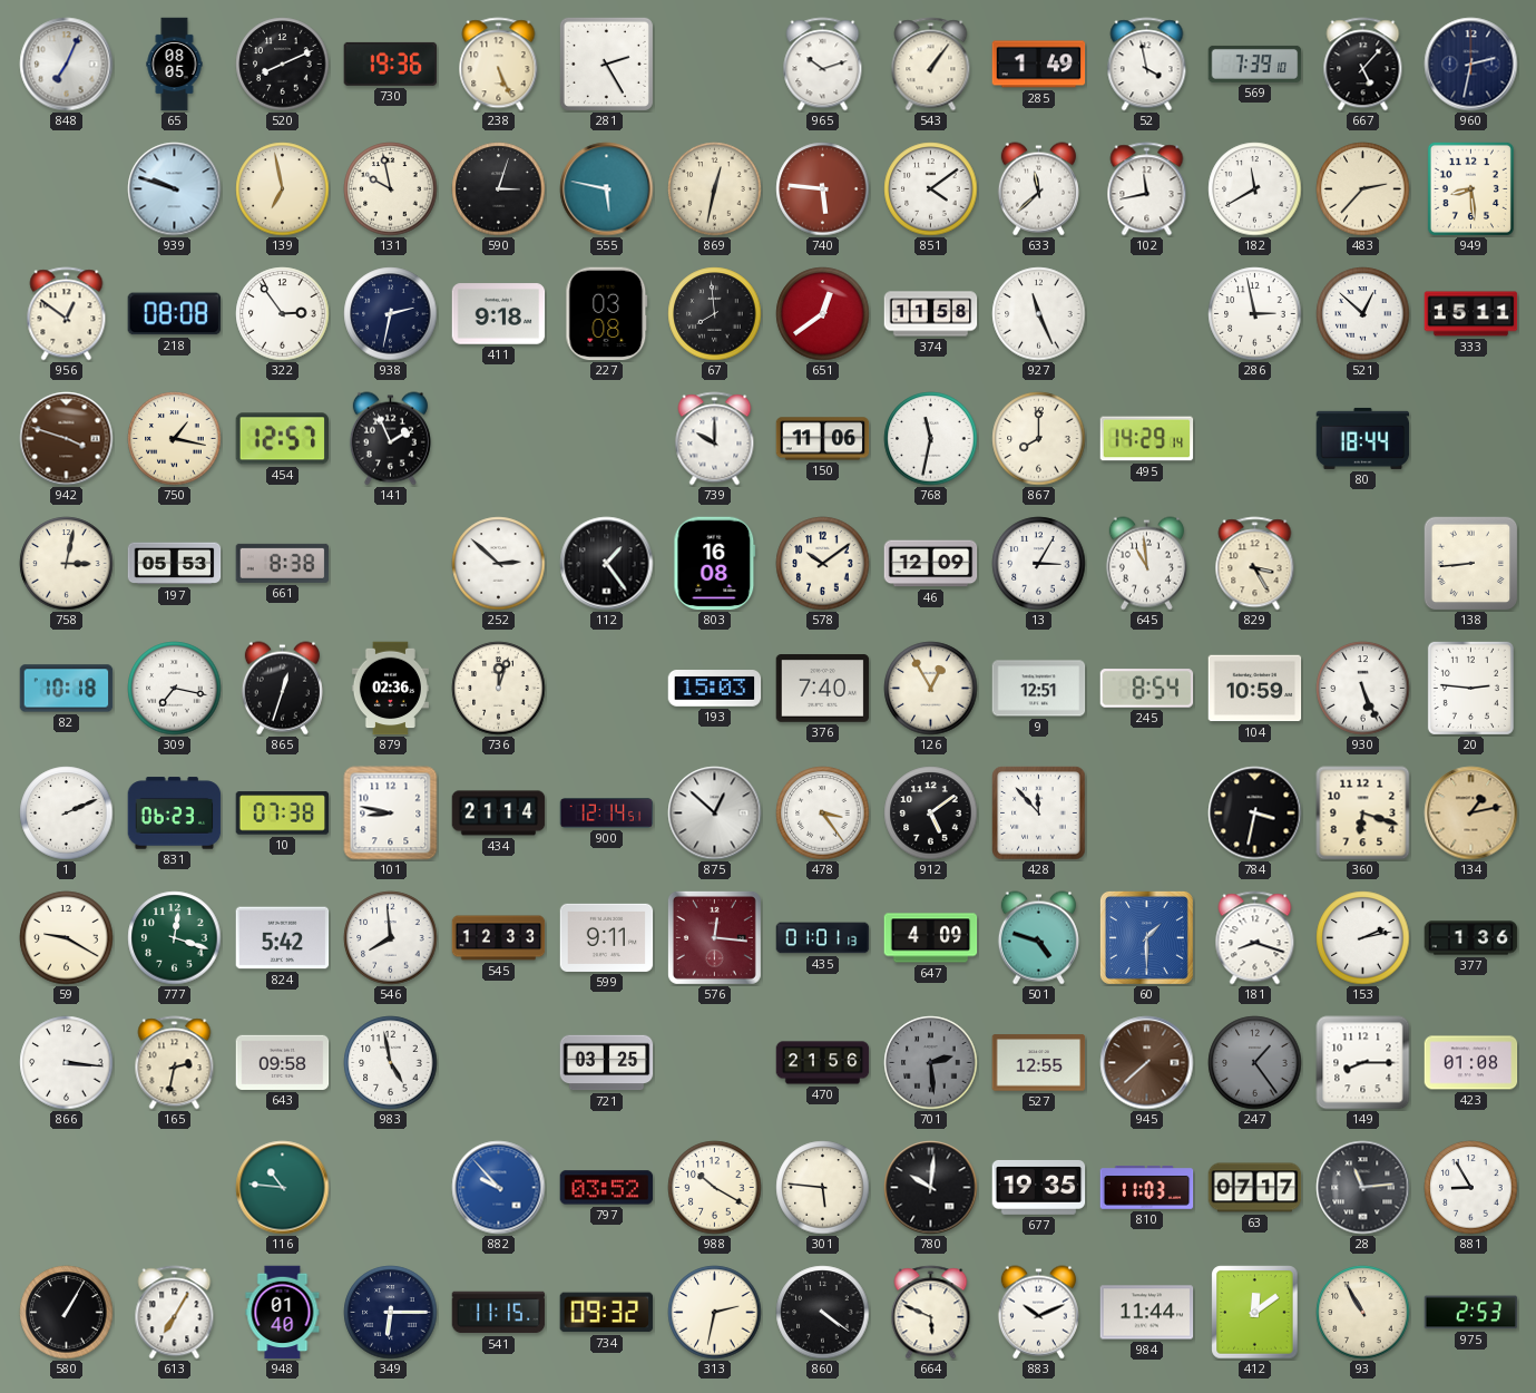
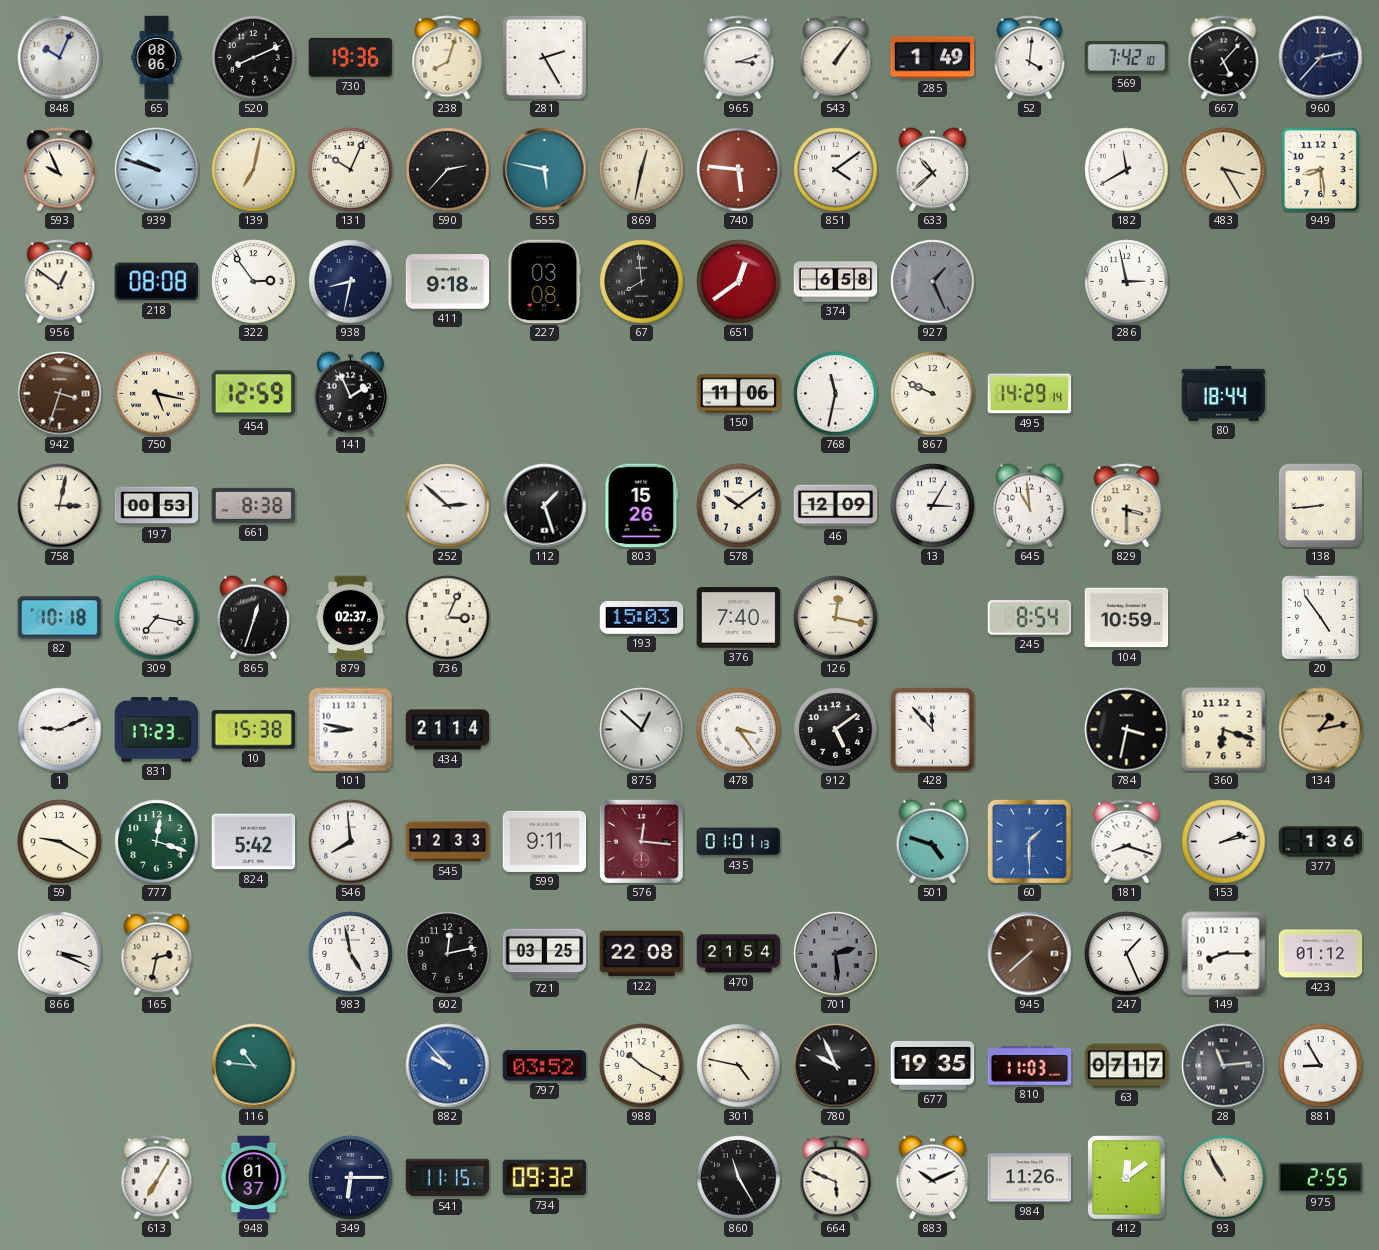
848: 7:04 -> 10:04 (60, 58)
65: 08:05 -> 08:06 (157, 58)
238: 5:26 -> 8:03 (448, 58)
965: 10:12 -> 3:12 (739, 58)
52: 3:58 -> 4:01 (1030, 58)
569: 7:39 -> 7:42 (1127, 57)
960: 2:32 -> 2:37 (1321, 58)
593: none -> 9:56 (60, 170)
139: 6:58 -> 7:02 (254, 170)
131: 9:58 -> 10:04 (351, 170)
590: 3:03 -> 2:37 (448, 170)
633: 11:38 -> 10:38 (932, 170)
102: 11:43 -> none (1147, 189)
483: 2:37 -> 3:25 (1224, 170)
938: 2:32 -> 8:32 (351, 282)
374: 11:58 -> 6:58 (836, 282)
927: 11:26 -> 1:26 (933, 282)
927 dial: white -> grey (933, 282)
521: 12:52 -> none (1363, 314)
333: 15:11 -> none (1471, 314)
942: 3:48 -> 3:33 (60, 394)
750: 1:17 -> 5:17 (157, 394)
454: 12:57 -> 12:59 (254, 394)
739: 10:00 -> none (715, 439)
867: 8:00 -> 9:49 (933, 394)
197: 05:53 -> 00:53 (157, 506)
112: 1:24 -> 1:27 (545, 506)
803: 16:08 -> 15:26 (642, 506)
829: 3:25 -> 3:30 (1127, 506)
879: 02:36 -> 02:37 (350, 618)
736: 12:03 -> 3:04 (448, 618)
126: 12:55 -> 12:17 (836, 618)
9: 12:51 -> none (1039, 689)
930: 5:26 -> none (1363, 689)
20: 2:46 -> 4:54 (1320, 617)
1: 2:11 -> 9:11 (60, 730)
831: 06:23 -> 17:23 (157, 730)
10: 07:38 -> 15:38 (254, 730)
900: 12:14 -> none (607, 814)
647: 4:09 -> none (931, 938)
866: 3:16 -> 3:19 (60, 954)
643: 09:58 -> none (283, 1062)
602: none -> 12:13 (448, 954)
122: none -> 22:08 (642, 954)
470: 21:56 -> 21:54 (739, 954)
527: 12:55 -> none (1039, 1063)
247: 1:24 -> 1:26 (1127, 954)
247 dial: grey -> white (1127, 954)
423: 01:08 -> 01:12 (1321, 954)
301: 5:46 -> 4:47 (739, 1066)
780: 10:01 -> 9:56 (836, 1066)
580: 1:05 -> none (67, 1313)
948: 01:40 -> 01:37 (254, 1178)
313: 2:32 -> none (715, 1313)
860: 4:21 -> 11:25 (739, 1178)
984: 11:44 -> 11:26 (1030, 1178)
975: 2:53 -> 2:55 (1321, 1178)
